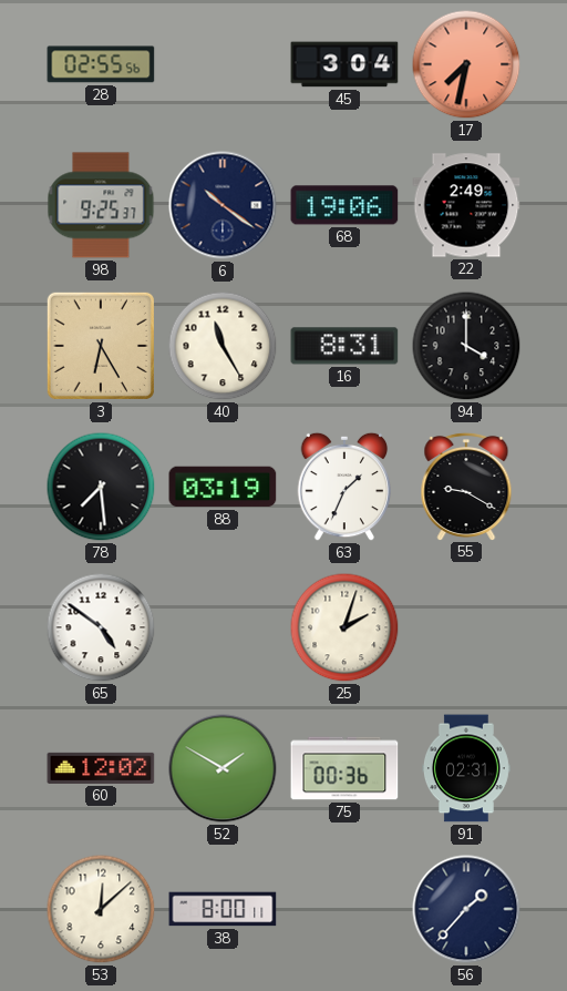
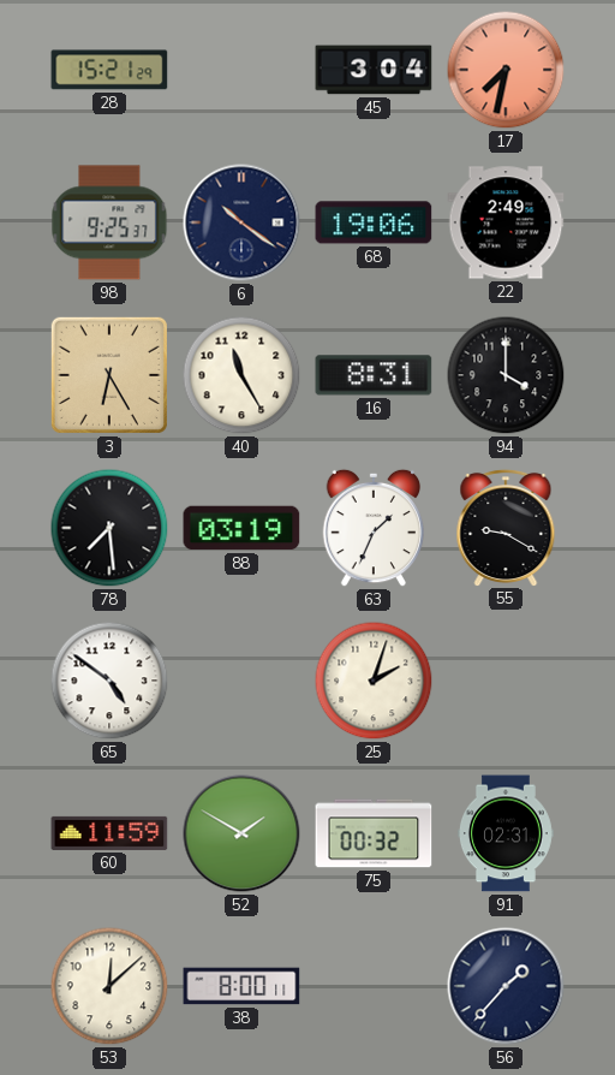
28: 02:55 -> 15:21 (109, 70)
60: 12:02 -> 11:59 (109, 833)
75: 00:36 -> 00:32 (374, 833)
